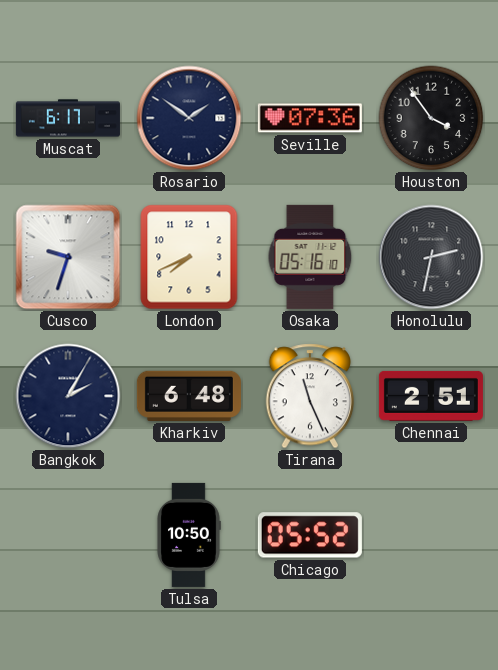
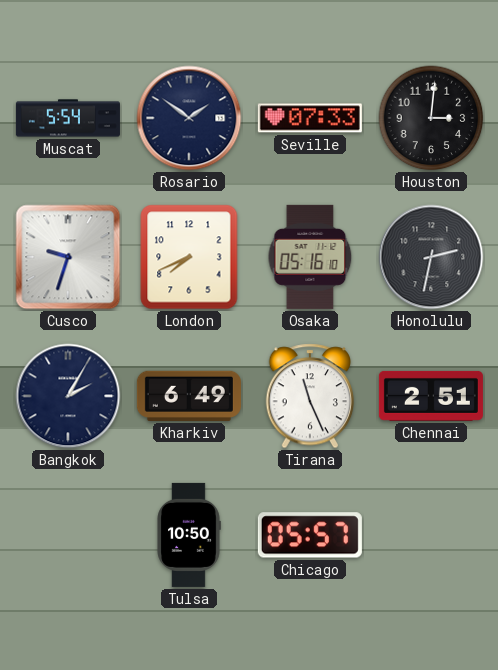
Muscat: 6:17 -> 5:54 (68, 118)
Seville: 07:36 -> 07:33 (310, 118)
Houston: 3:54 -> 3:01 (431, 118)
Kharkiv: 6:48 -> 6:49 (189, 396)
Chicago: 05:52 -> 05:57 (310, 535)
